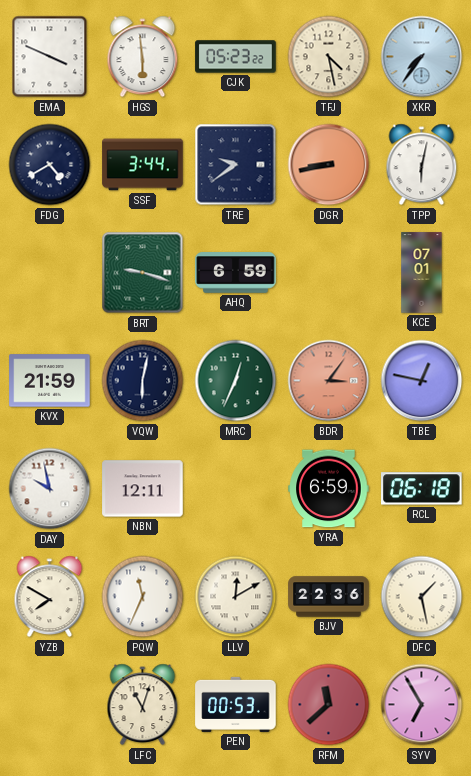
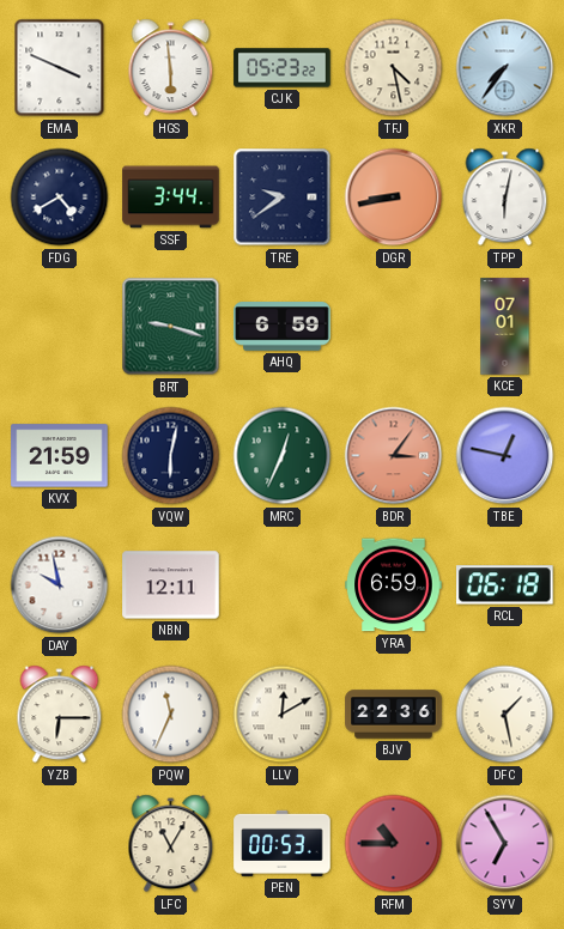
YZB: 7:50 -> 6:15 (60, 715)
LFC: 11:03 -> 11:05 (171, 844)
RFM: 11:38 -> 10:45 (394, 844)
